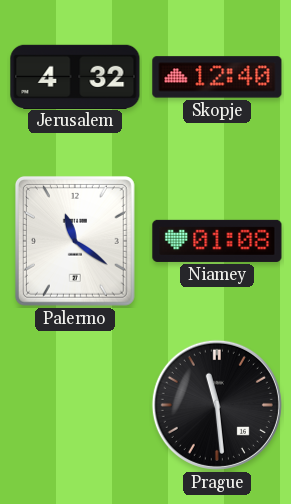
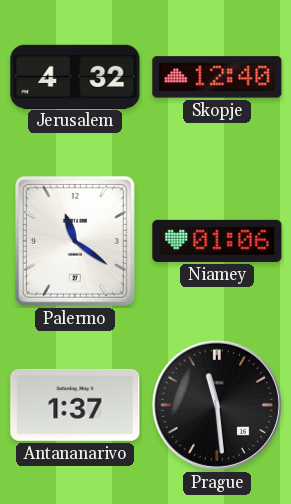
Niamey: 01:08 -> 01:06 (217, 241)
Antananarivo: none -> 1:37 (75, 405)
